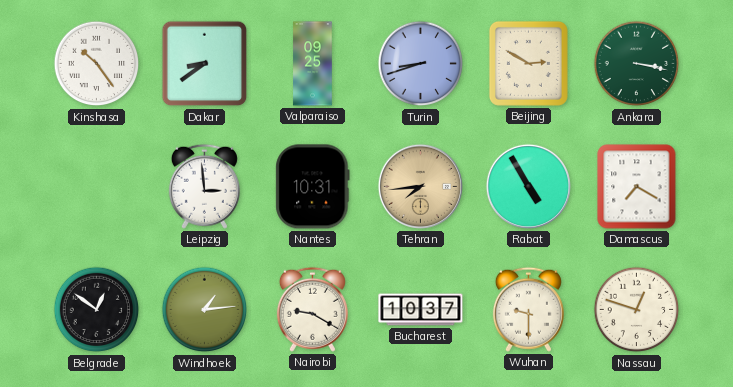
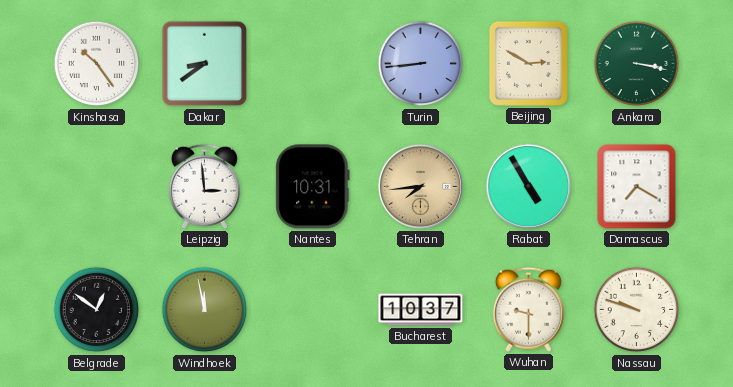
Valparaiso: 09:25 -> none (313, 64)
Turin: 8:42 -> 8:44 (421, 64)
Windhoek: 1:14 -> 11:58 (205, 310)
Nairobi: 9:20 -> none (312, 309)
Nassau: 12:48 -> 9:48 (637, 310)
